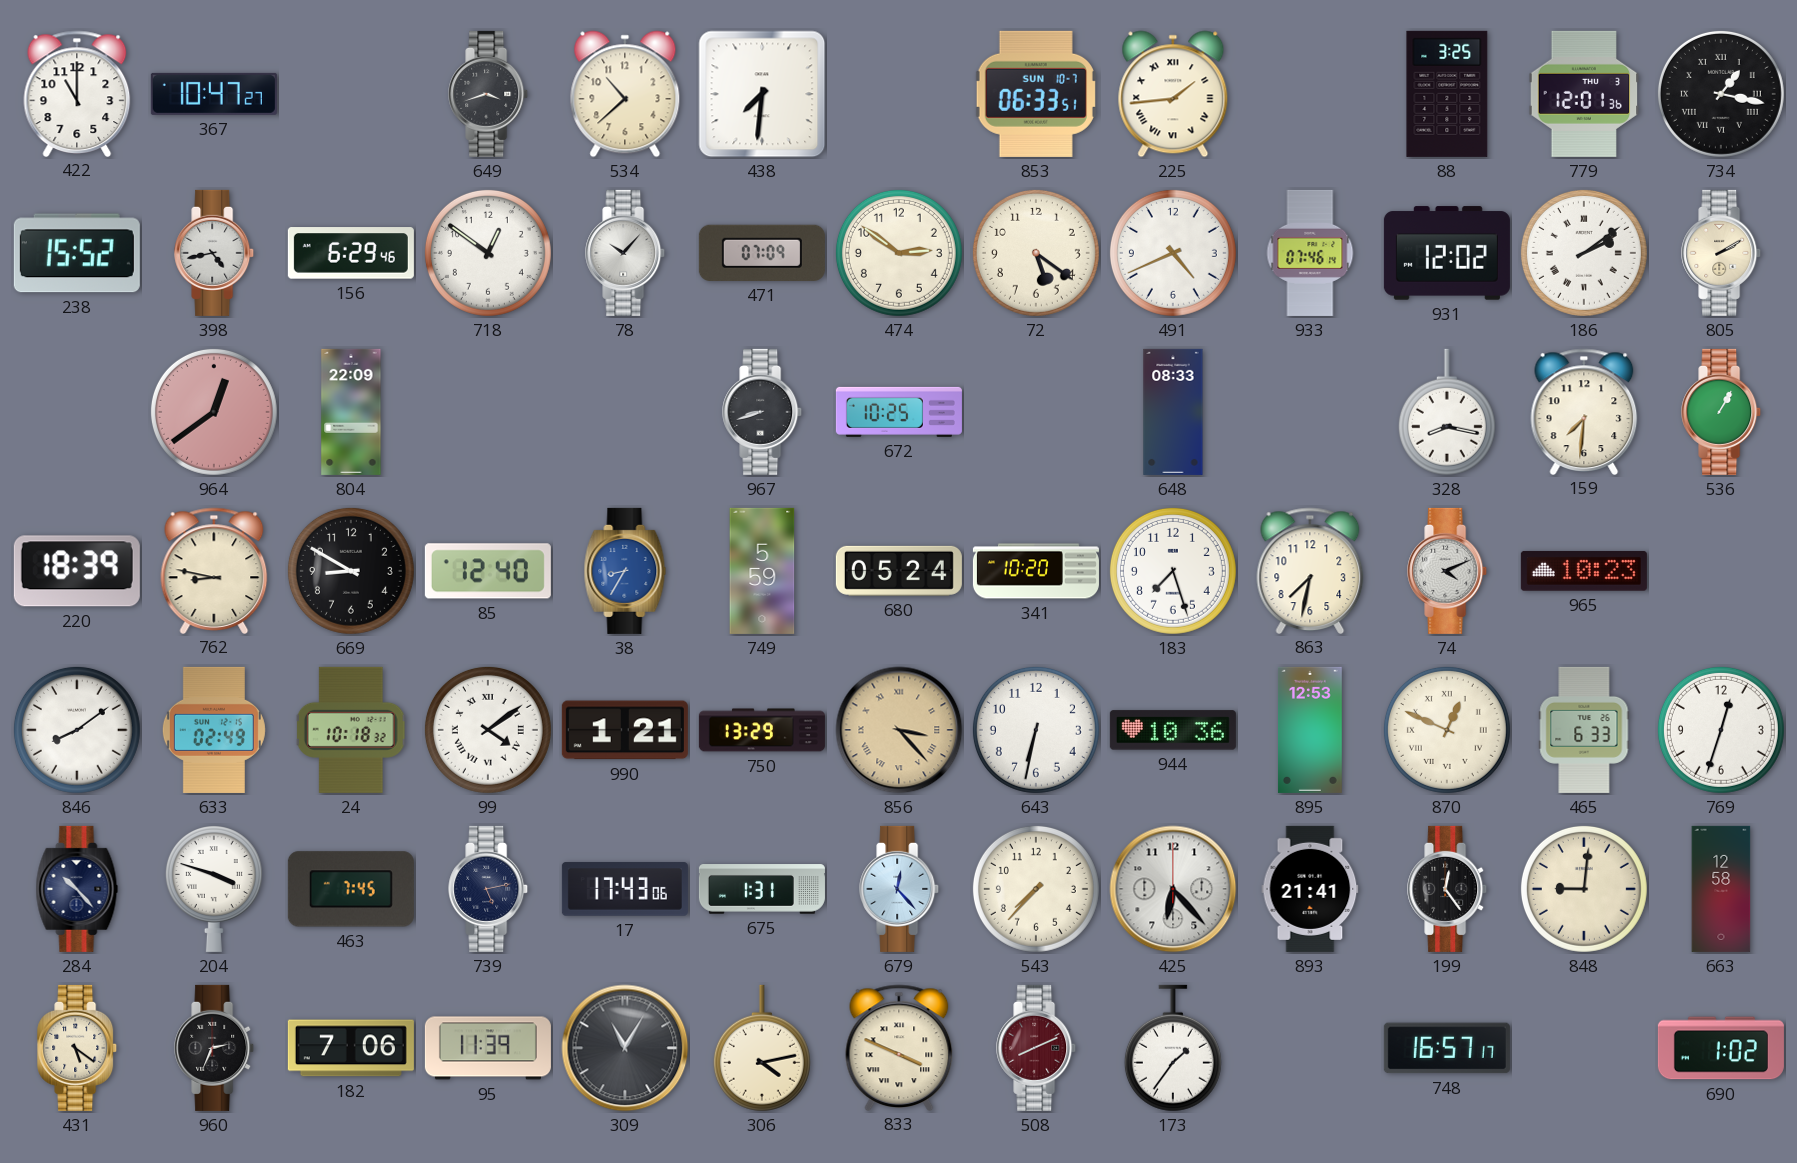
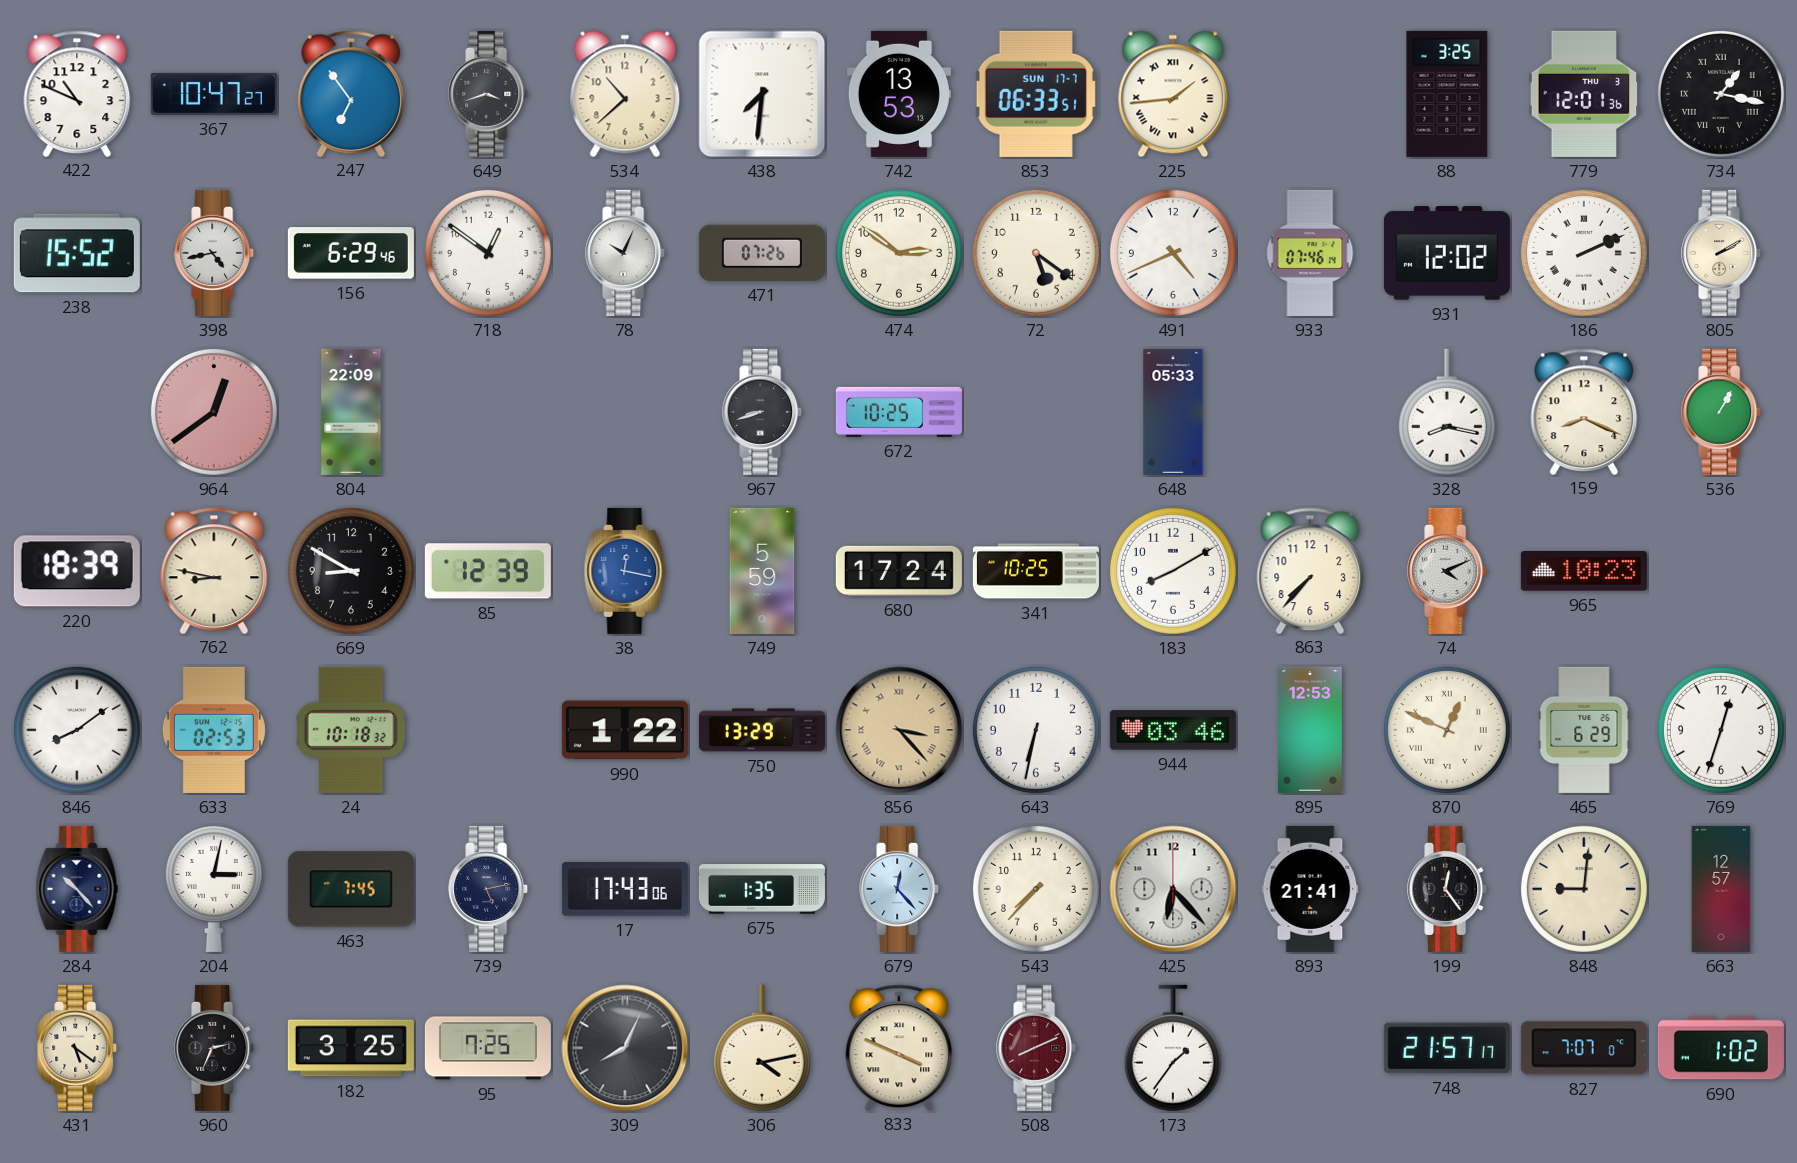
422: 11:00 -> 10:49 (77, 93)
247: none -> 6:54 (351, 93)
742: none -> 13:53 (899, 94)
853 date: SUN 10-7 -> SUN 17-7 (1036, 94)
78: 10:07 -> 10:04 (626, 253)
471: 07:09 -> 07:26 (762, 253)
186: 2:09 -> 2:11 (1584, 253)
648: 08:33 -> 05:33 (1173, 412)
159: 7:31 -> 8:19 (1584, 411)
85: 12:40 -> 12:39 (488, 571)
38: 8:35 -> 12:17 (625, 571)
680: 05:24 -> 17:24 (899, 571)
341: 10:20 -> 10:25 (1036, 571)
183: 7:27 -> 8:10 (1173, 571)
863: 7:32 -> 7:37 (1310, 570)
633: 02:49 -> 02:53 (214, 730)
99: 4:09 -> none (488, 730)
990: 1:21 -> 1:22 (625, 730)
944: 10:36 -> 03:46 (1173, 730)
465: 6:33 -> 6:29 (1584, 730)
204: 3:48 -> 3:02 (214, 889)
675: 1:31 -> 1:35 (762, 889)
663: 12:58 -> 12:57 (1721, 889)
182: 7:06 -> 3:25 (351, 1048)
95: 11:39 -> 7:25 (488, 1048)
309: 11:05 -> 8:04 (625, 1048)
748: 16:57 -> 21:57 (1447, 1048)
827: none -> 7:07 (1584, 1048)
